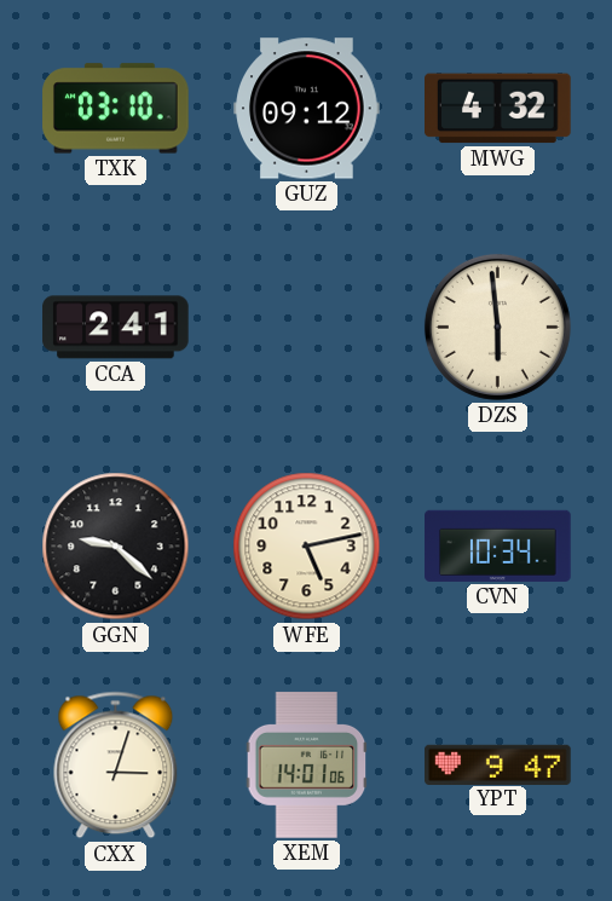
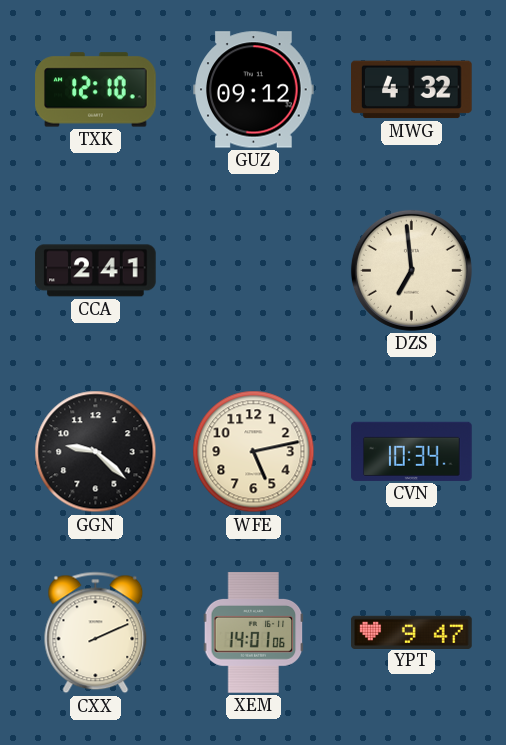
TXK: 03:10 -> 12:10 (96, 90)
DZS: 5:59 -> 6:59 (411, 270)
CXX: 3:03 -> 2:11 (96, 633)
